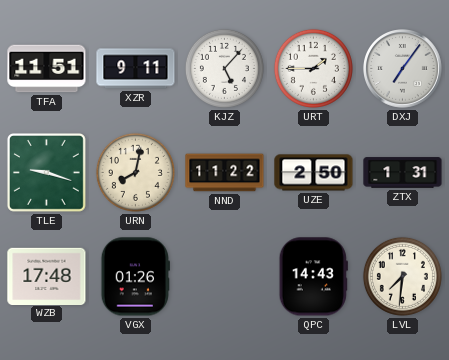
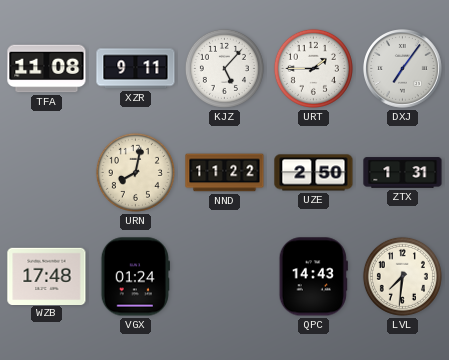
TFA: 11:51 -> 11:08 (47, 69)
TLE: 9:18 -> none (46, 172)
VGX: 01:26 -> 01:24 (135, 277)
